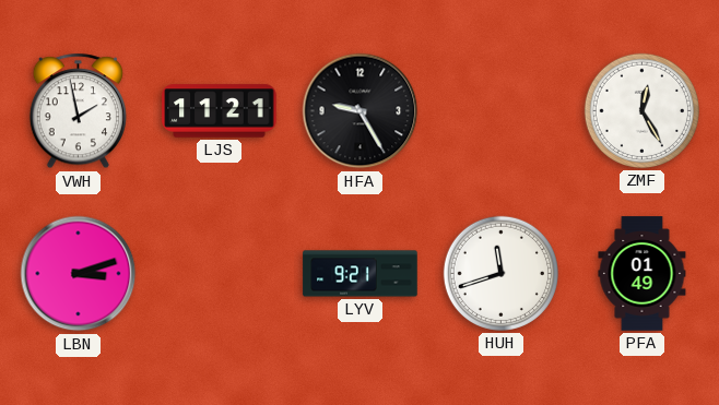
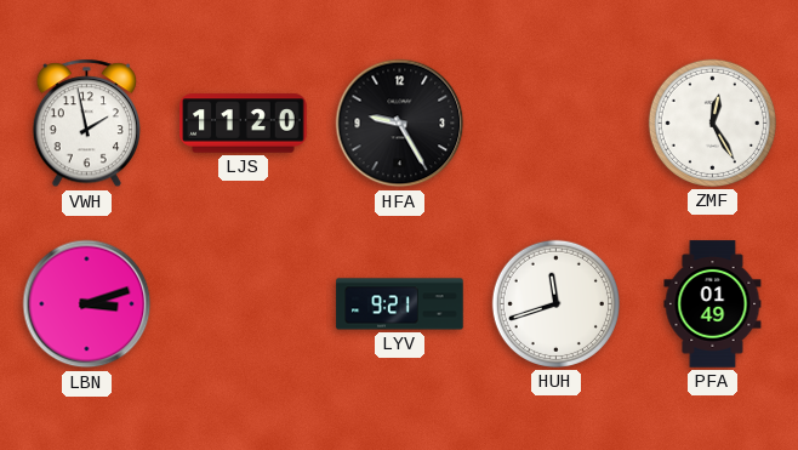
LJS: 11:21 -> 11:20 (244, 124)
